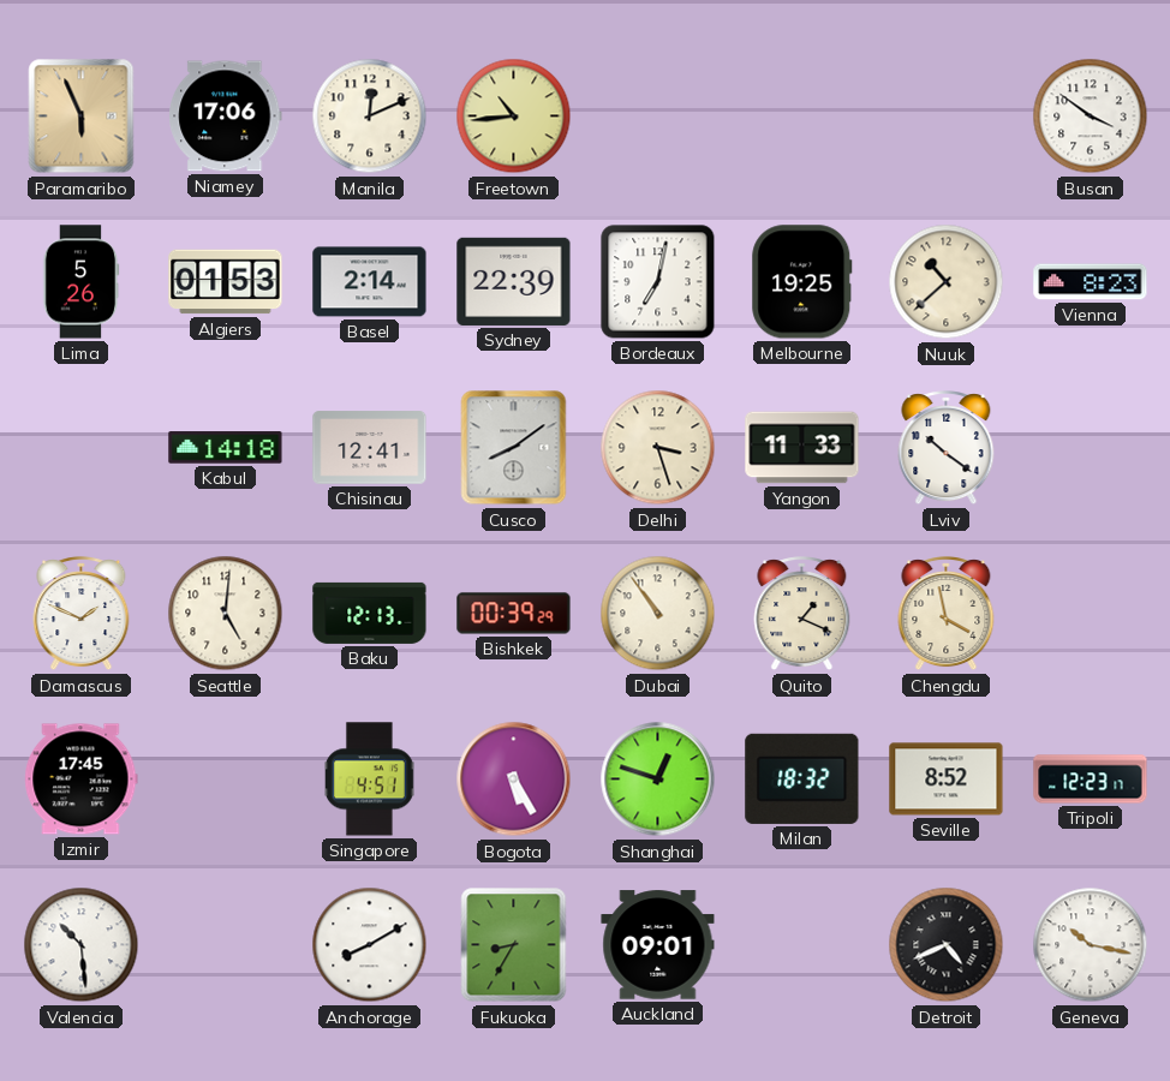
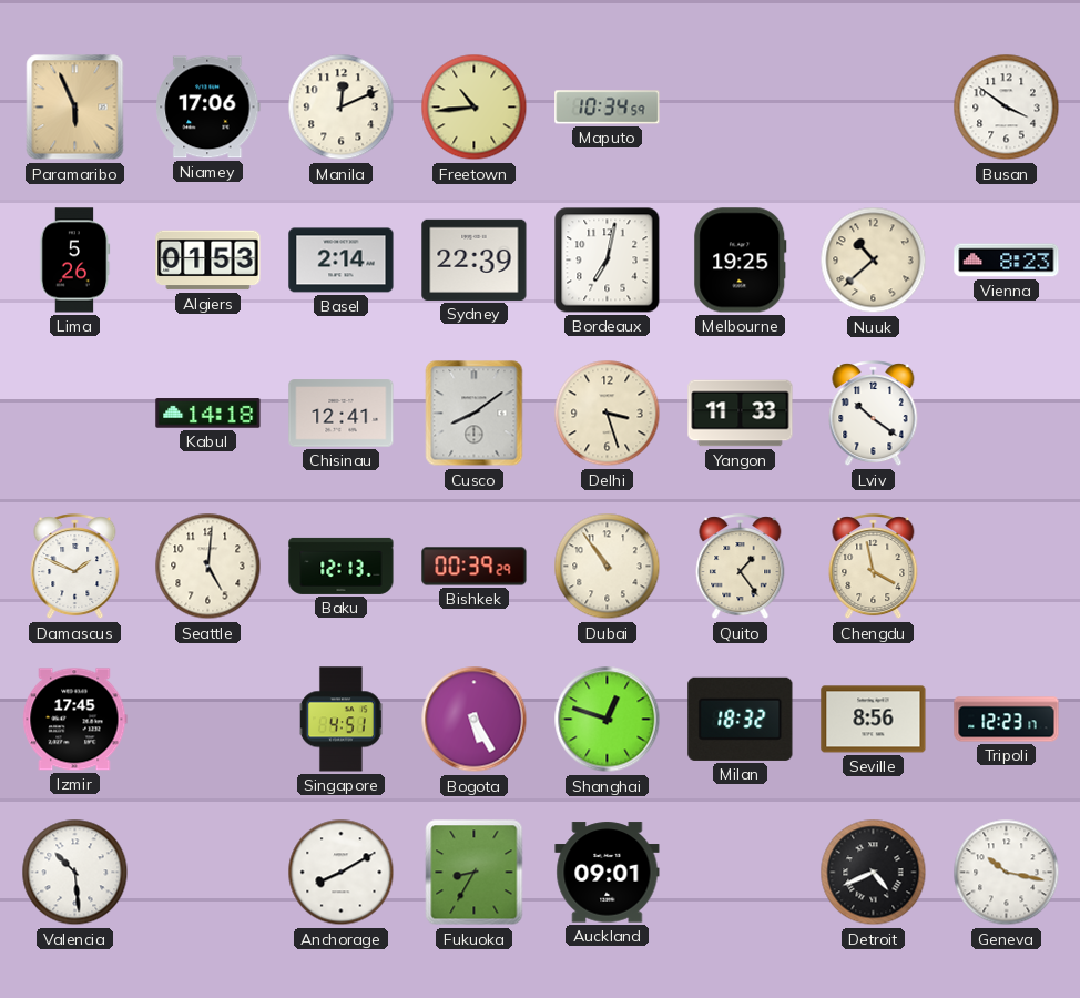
Maputo: none -> 10:34 (608, 108)
Quito: 1:19 -> 1:24 (741, 567)
Seville: 8:52 -> 8:56 (874, 720)
